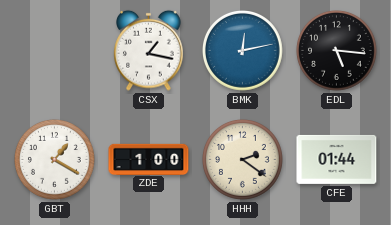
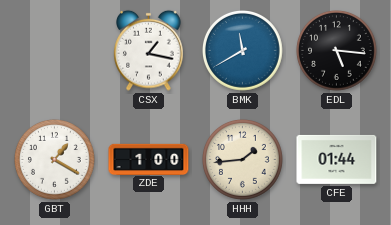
BMK: 12:13 -> 11:40 (243, 51)
HHH: 2:21 -> 1:44 (243, 160)
